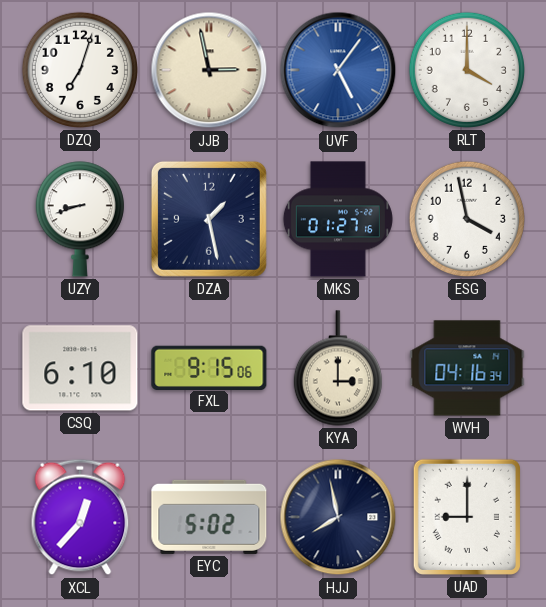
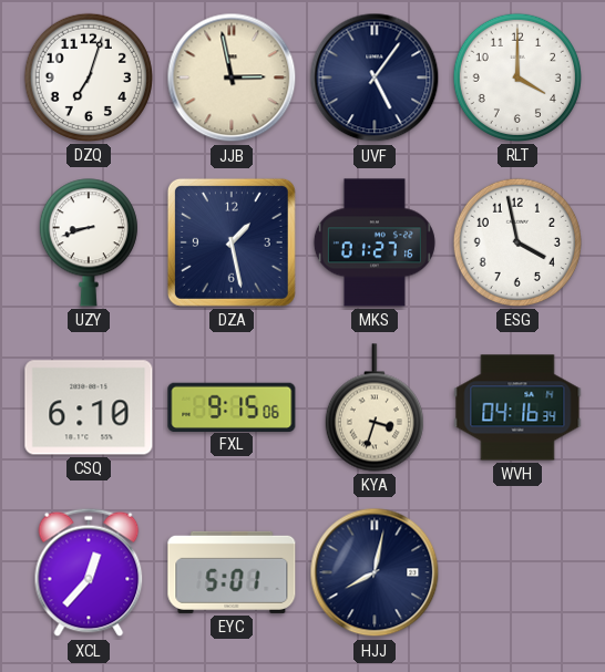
UVF dial: blue -> navy (375, 77)
KYA: 3:00 -> 3:33 (375, 407)
EYC: 5:02 -> 5:01 (232, 572)
HJJ: 7:58 -> 8:02 (375, 572)
UAD: 9:00 -> none (467, 517)
